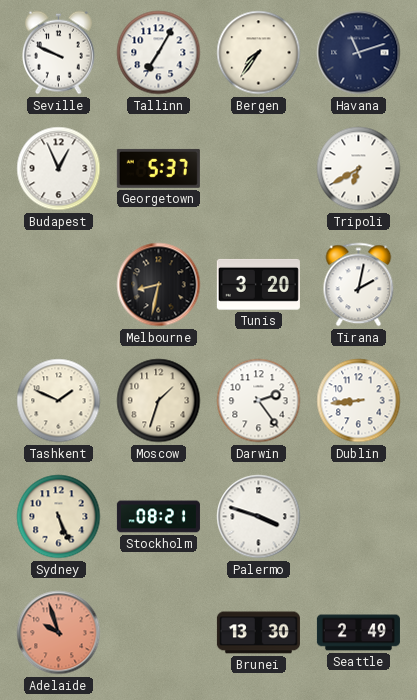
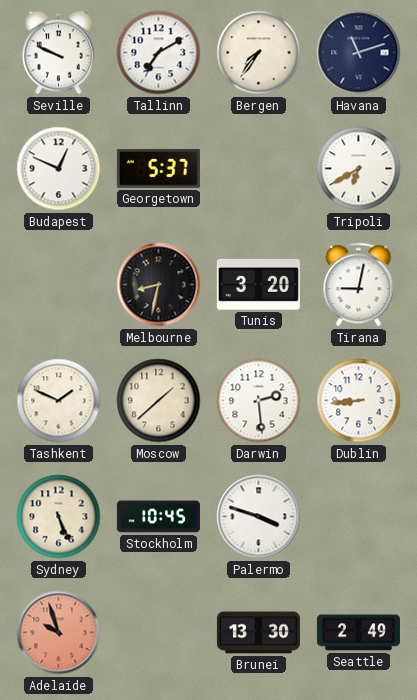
Tallinn: 7:05 -> 7:10 (159, 53)
Budapest: 12:56 -> 12:49 (59, 169)
Tirana: 2:02 -> 9:02 (359, 285)
Moscow: 1:33 -> 1:38 (159, 401)
Darwin: 2:24 -> 2:29 (259, 401)
Stockholm: 08:21 -> 10:45 (158, 517)
